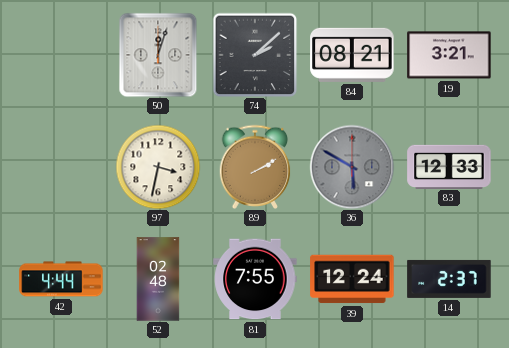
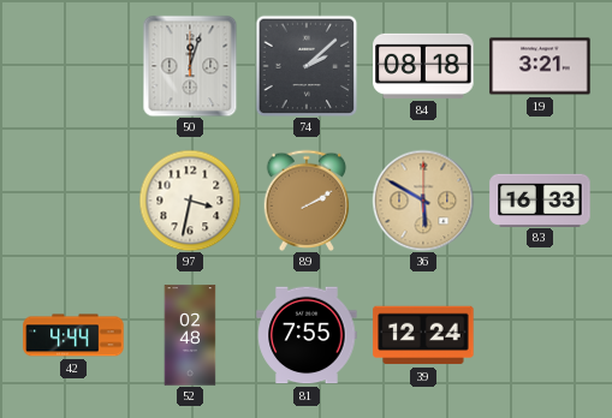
84: 08:21 -> 08:18 (423, 66)
36 dial: grey -> champagne (423, 201)
83: 12:33 -> 16:33 (540, 199)
14: 2:37 -> none (449, 279)
